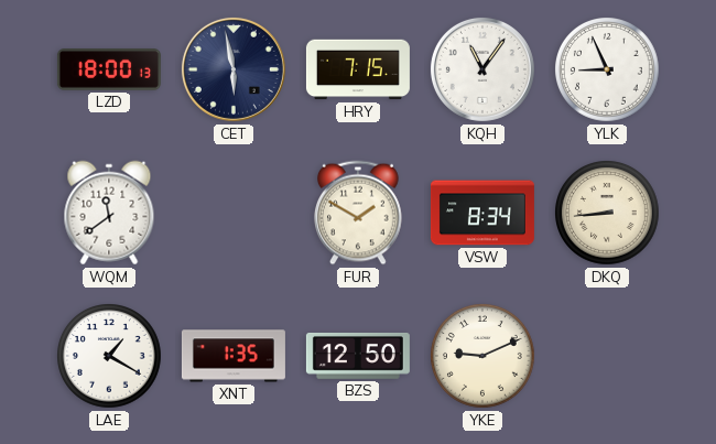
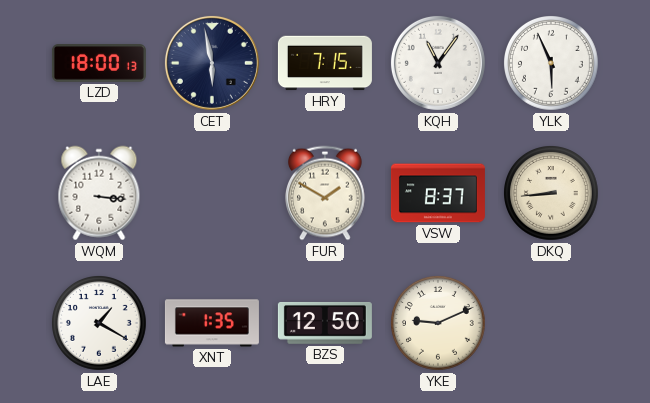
YLK: 8:56 -> 5:56 (552, 64)
WQM: 11:39 -> 3:16 (99, 193)
VSW: 8:34 -> 8:37 (438, 193)
